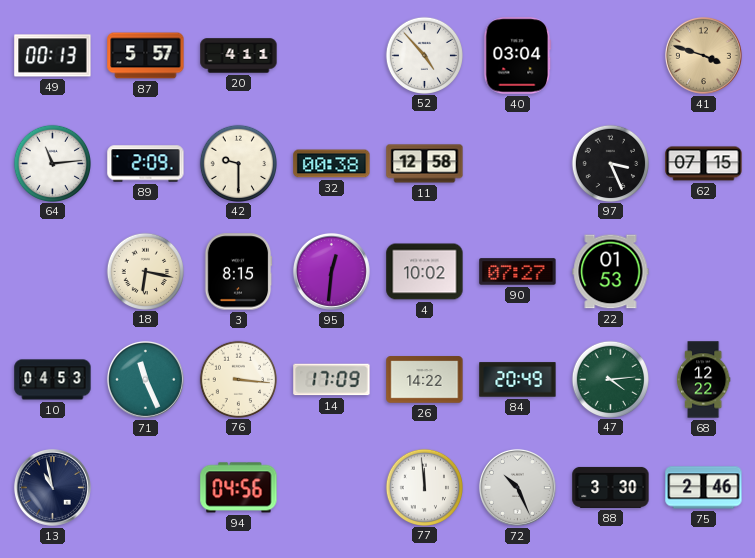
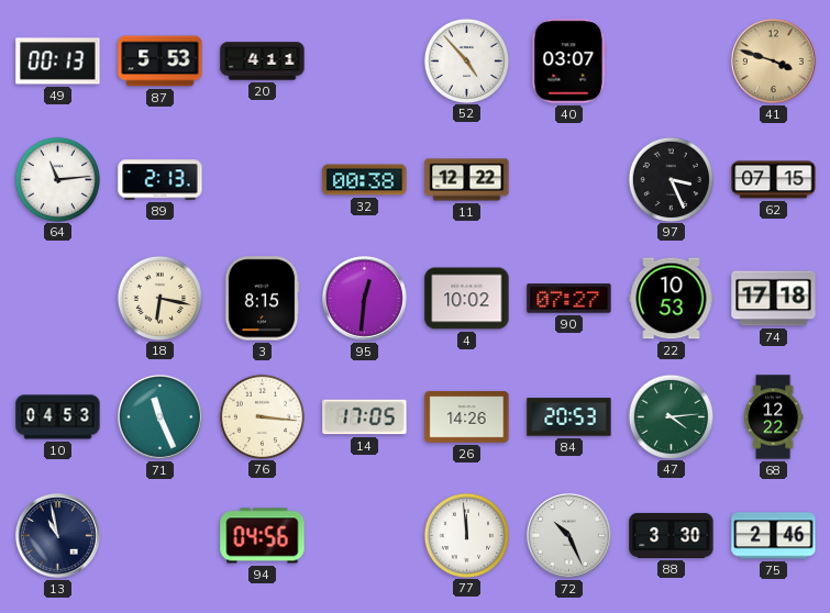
87: 5:57 -> 5:53 (161, 62)
40: 03:04 -> 03:07 (569, 62)
89: 2:09 -> 2:13 (161, 180)
42: 9:30 -> none (238, 163)
11: 12:58 -> 12:22 (467, 180)
22: 01:53 -> 10:53 (672, 299)
74: none -> 17:18 (774, 299)
14: 17:09 -> 17:05 (365, 417)
26: 14:22 -> 14:26 (467, 417)
84: 20:49 -> 20:53 (569, 417)
